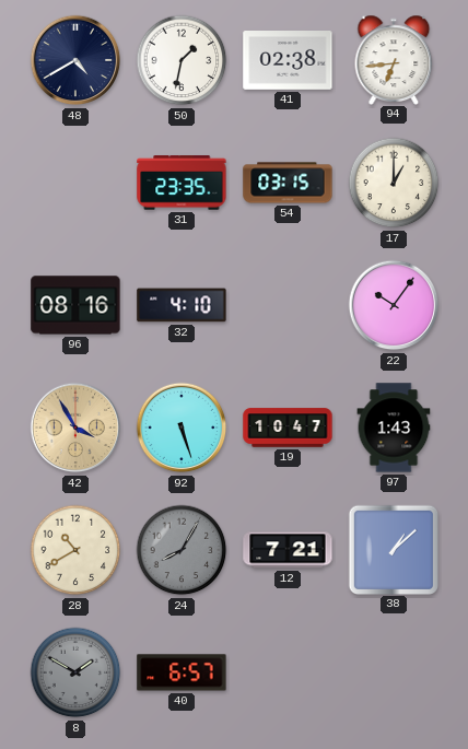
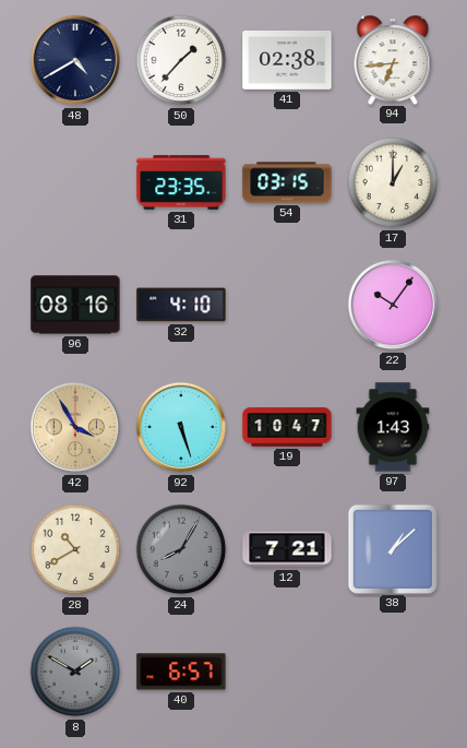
50: 1:32 -> 1:37 (181, 60)
